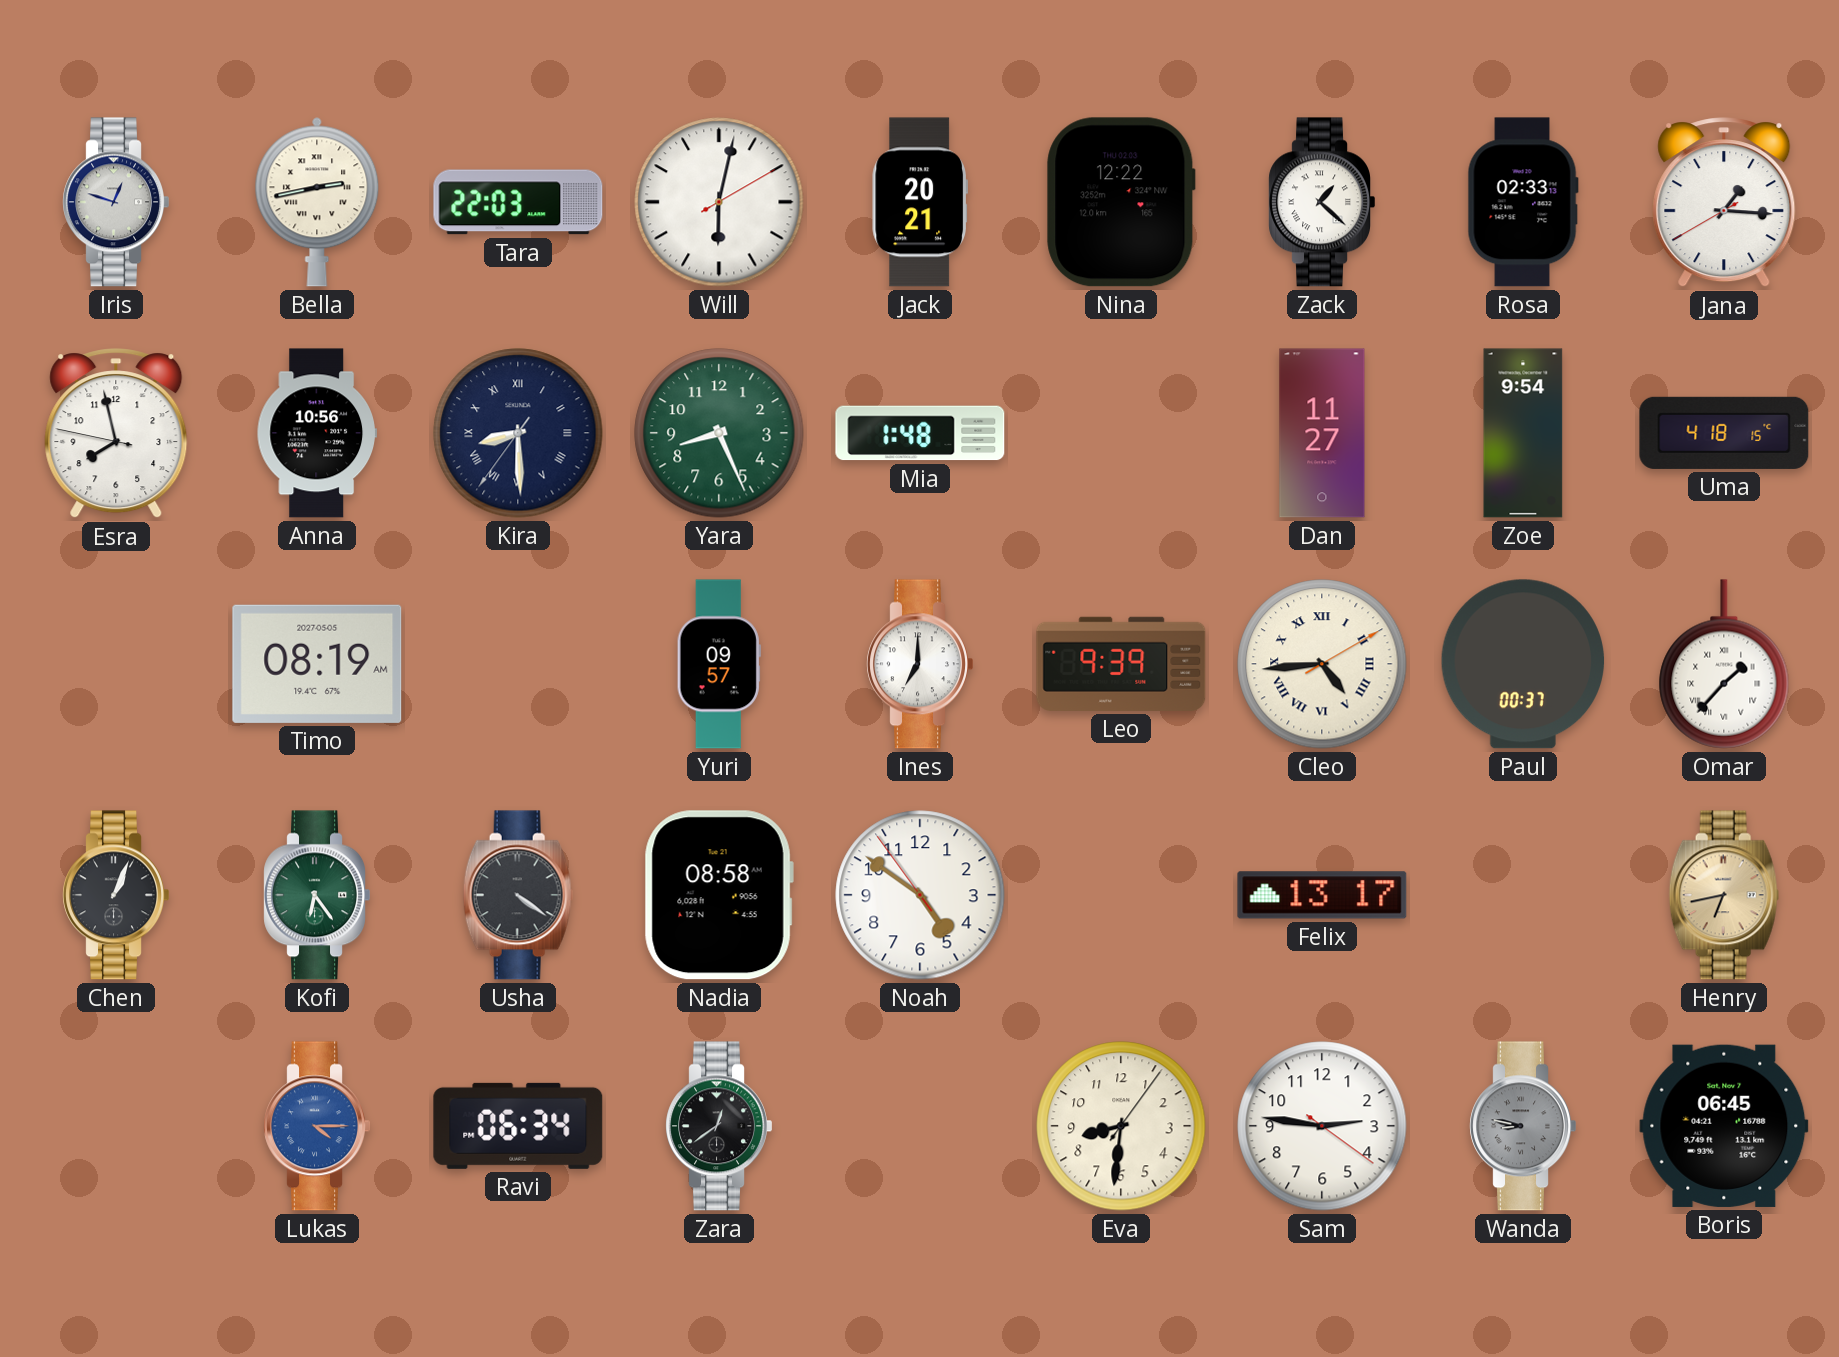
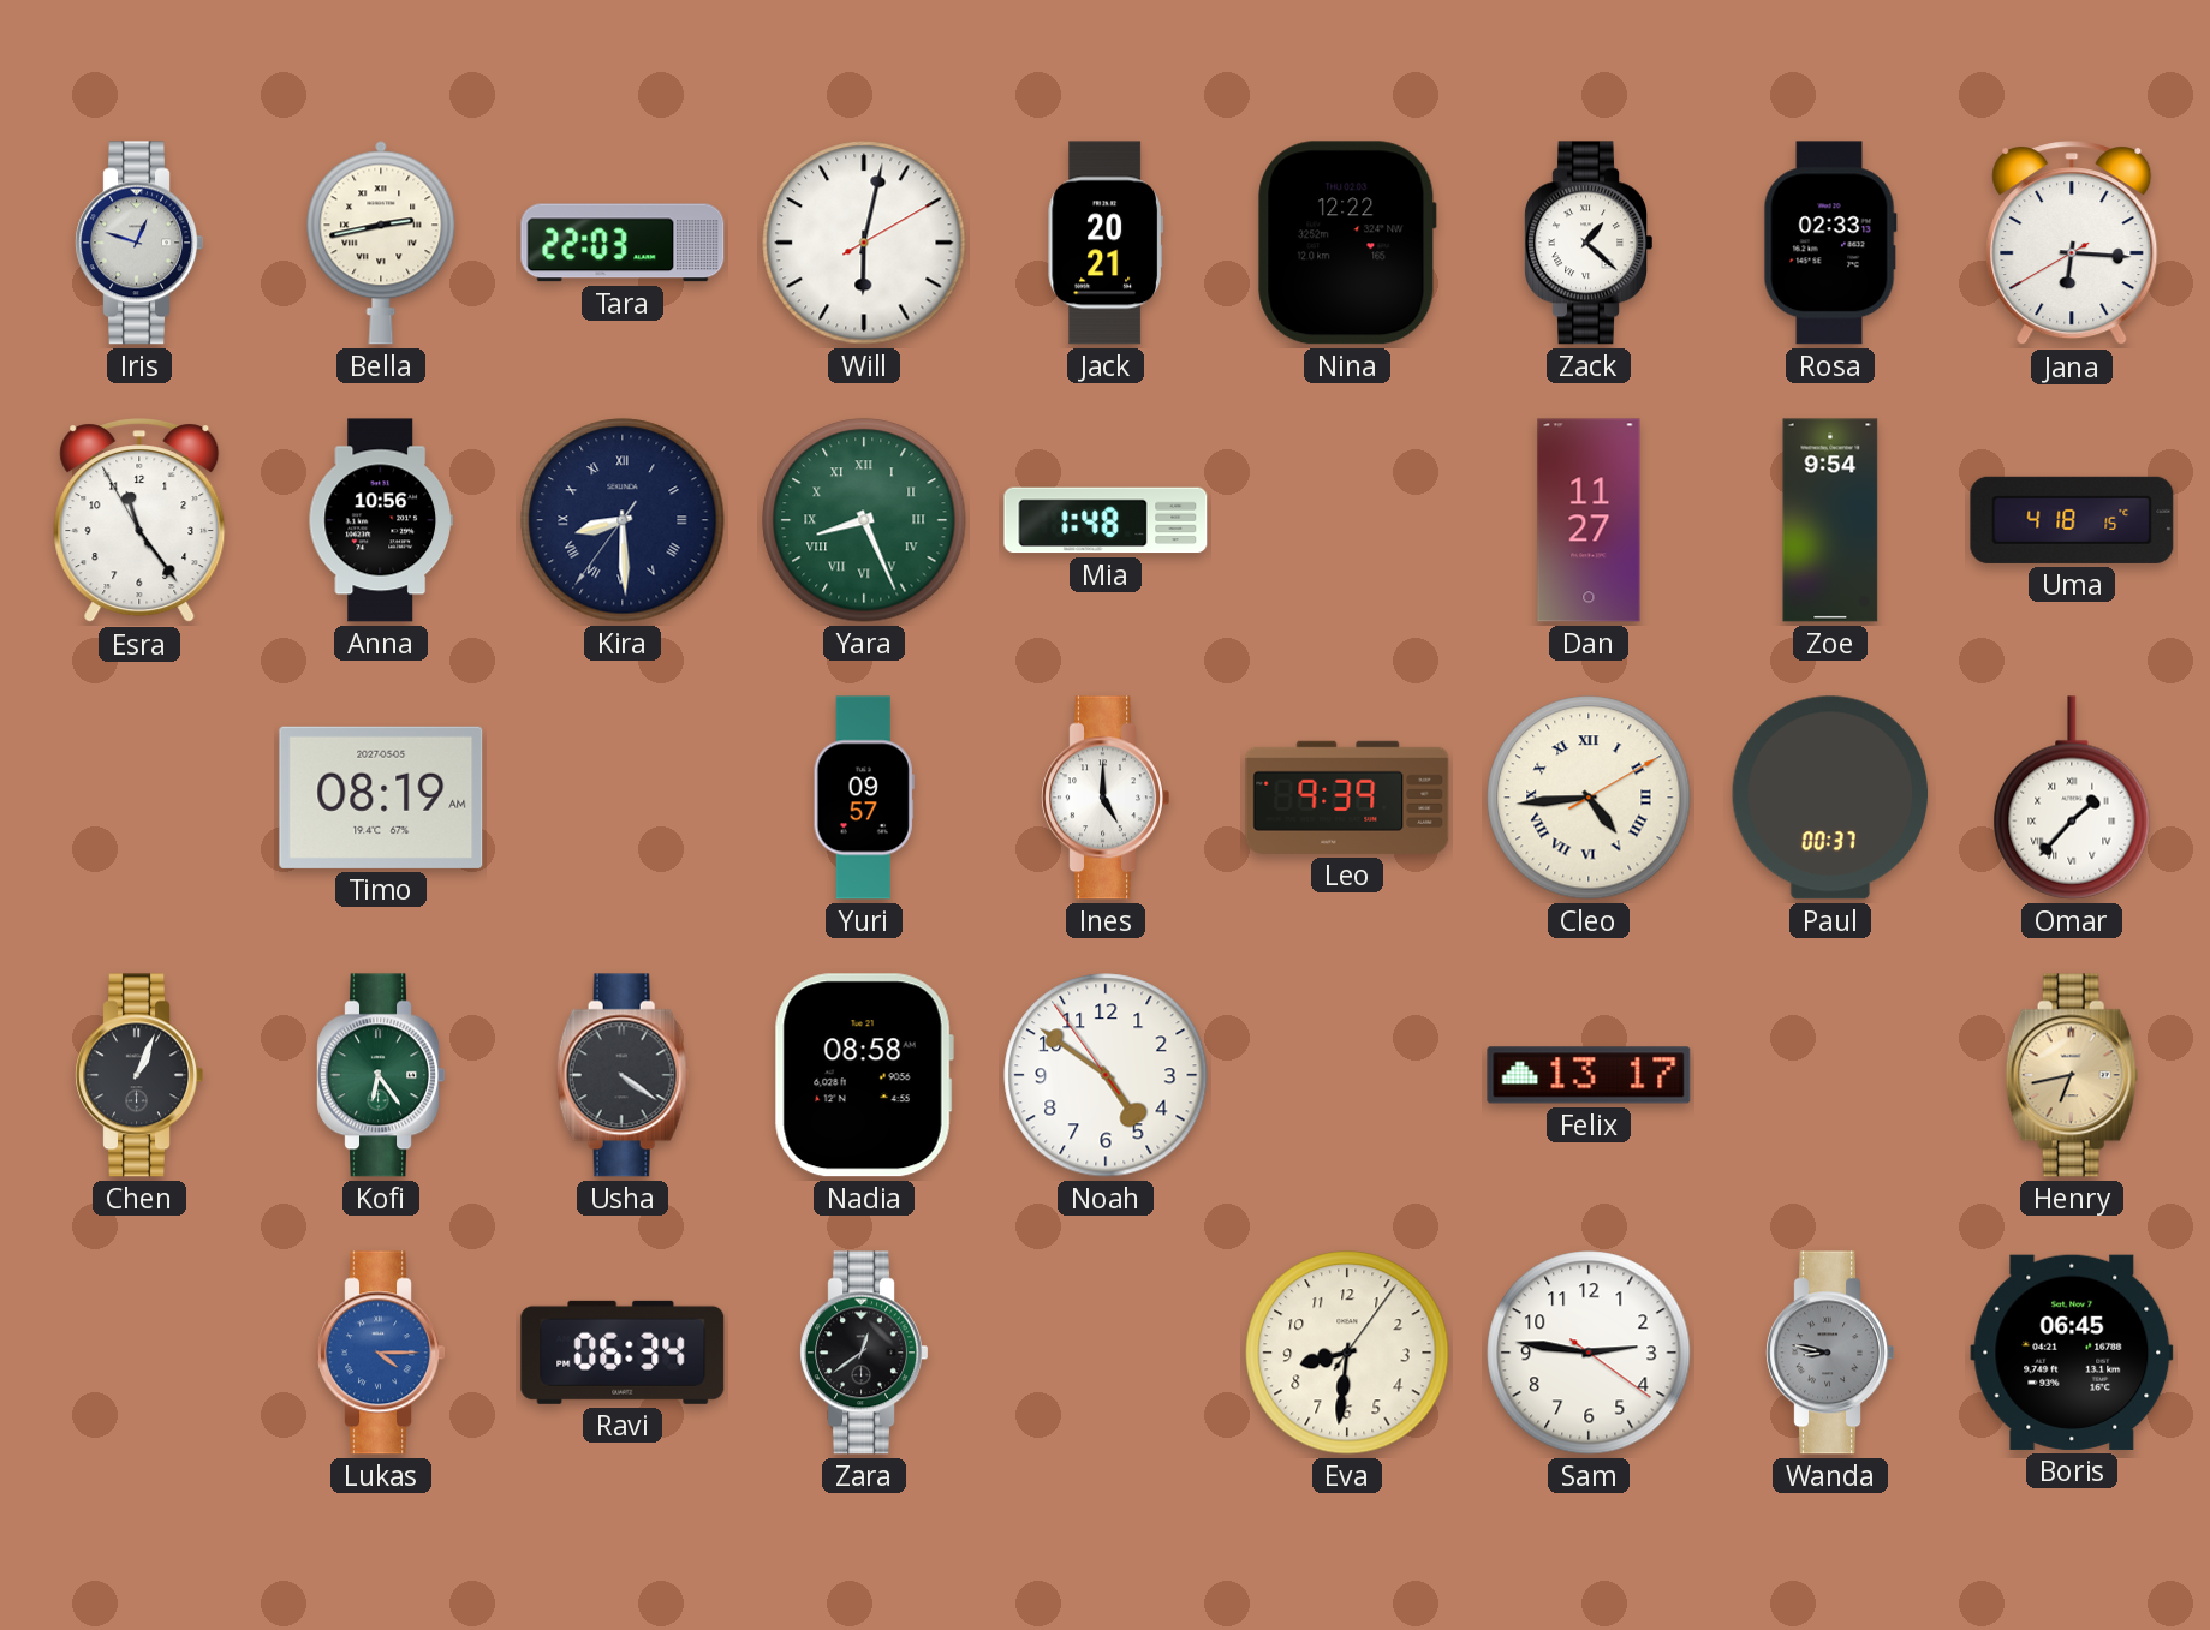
Jana: 1:15 -> 6:15 (2072, 244)
Esra: 7:57 -> 11:23 (139, 521)
Yara numerals: Arabic -> Roman (864, 520)
Ines: 7:00 -> 5:00 (1106, 798)
